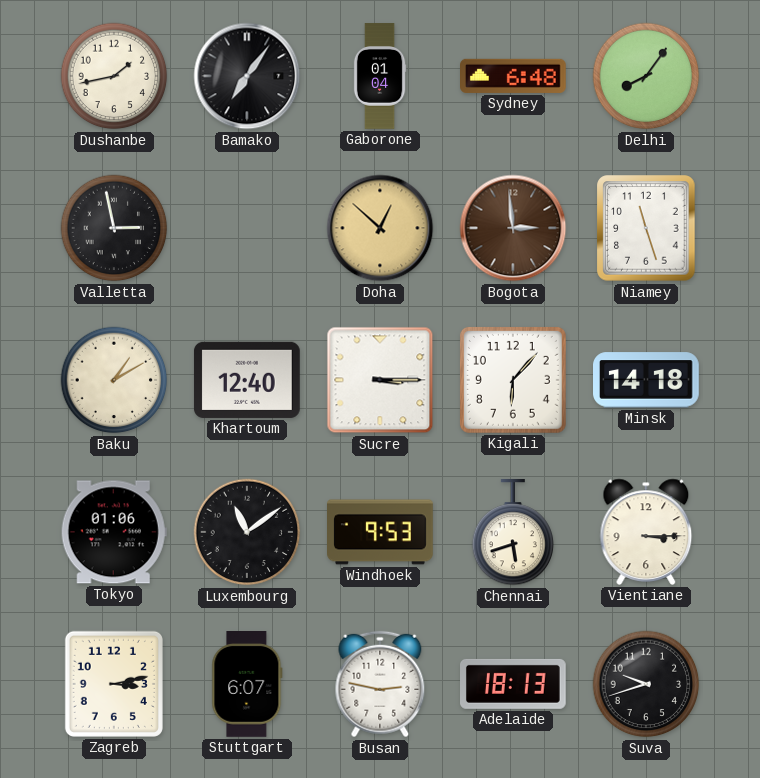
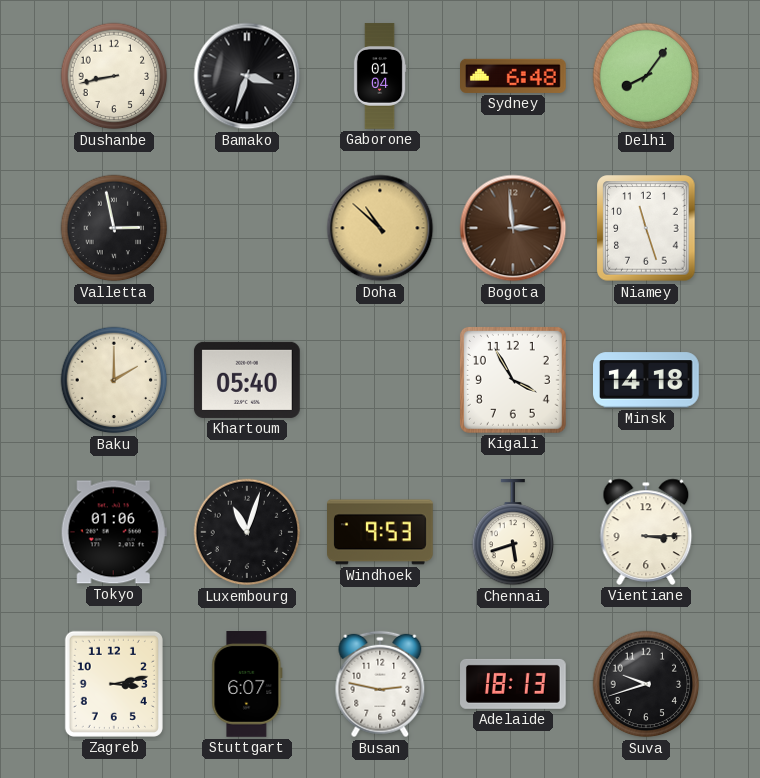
Dushanbe: 1:43 -> 8:43 (114, 76)
Bamako: 7:06 -> 3:33 (247, 76)
Doha: 12:52 -> 10:52 (380, 228)
Baku: 1:10 -> 2:00 (114, 380)
Khartoum: 12:40 -> 05:40 (247, 380)
Sucre: 3:15 -> none (380, 380)
Kigali: 6:07 -> 3:55 (513, 380)
Luxembourg: 11:09 -> 11:03 (247, 532)
